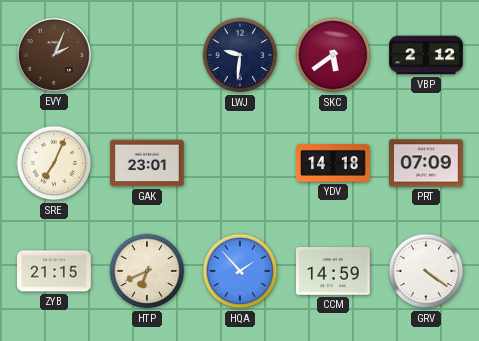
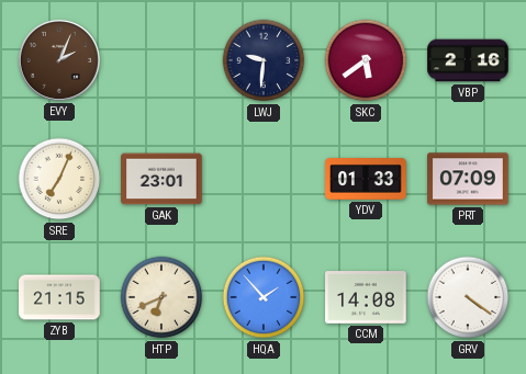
VBP: 2:12 -> 2:16 (468, 60)
YDV: 14:18 -> 01:33 (366, 180)
CCM: 14:59 -> 14:08 (366, 297)
